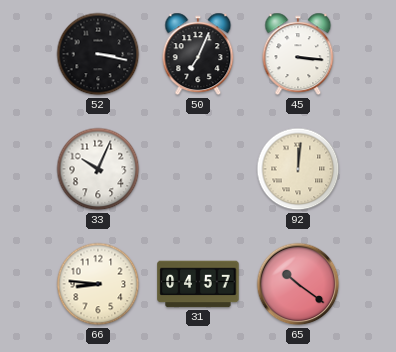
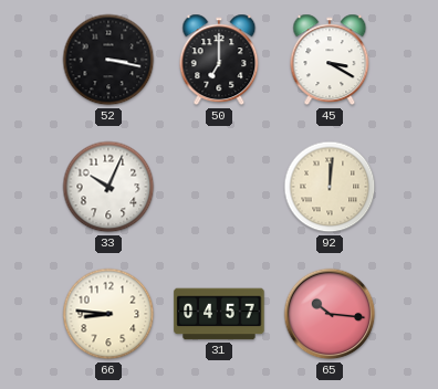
50: 7:04 -> 7:00 (219, 60)
45: 3:16 -> 3:20 (330, 60)
65: 10:21 -> 10:16 (330, 314)
